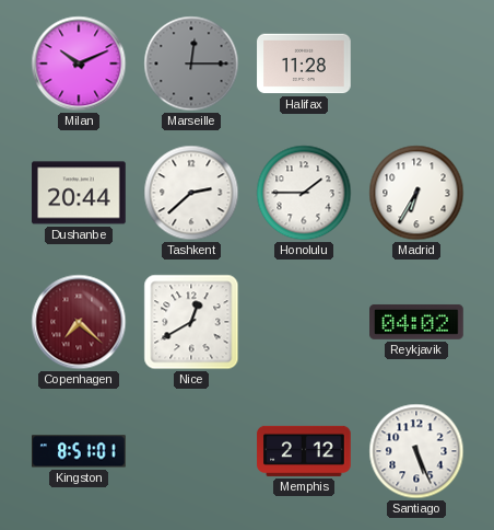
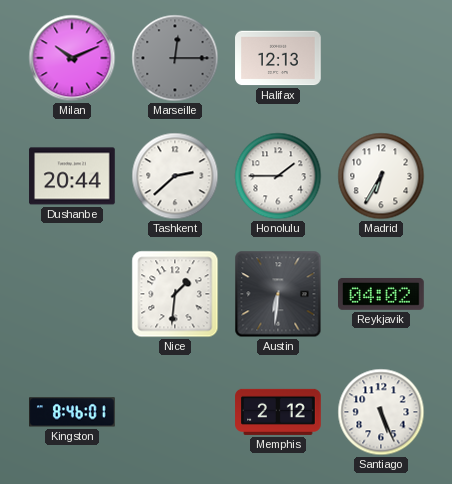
Halifax: 11:28 -> 12:13 (278, 58)
Copenhagen: 7:22 -> none (79, 322)
Nice: 12:40 -> 1:31 (175, 294)
Austin: none -> 6:31 (278, 294)
Kingston: 8:51 -> 8:46 (73, 412)
